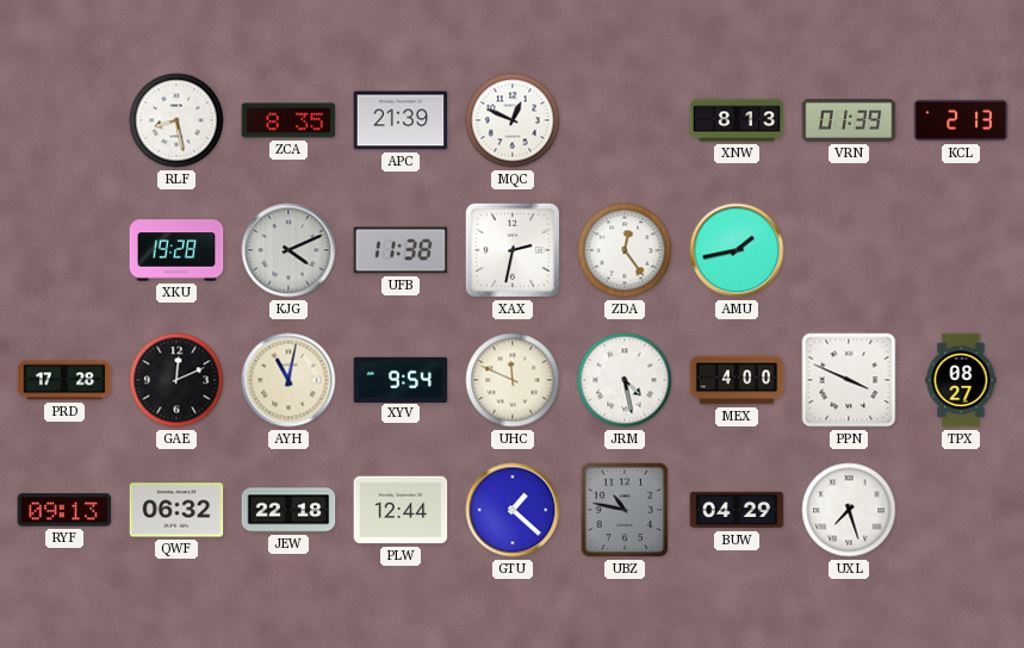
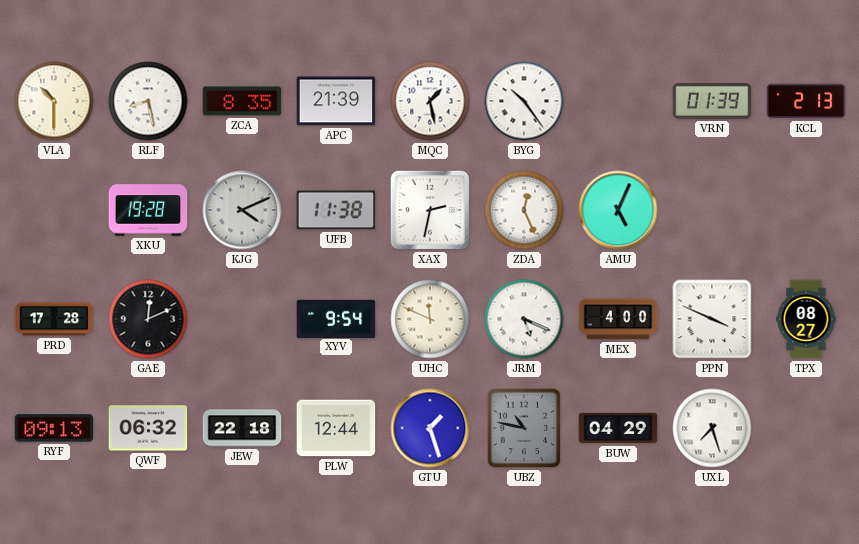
VLA: none -> 10:30 (54, 101)
MQC: 12:49 -> 1:28 (430, 101)
BYG: none -> 10:24 (524, 101)
XNW: 8:13 -> none (737, 120)
ZDA: 12:24 -> 12:26 (524, 210)
AMU: 1:43 -> 5:04 (618, 210)
AYH: 11:02 -> none (288, 380)
JRM: 4:28 -> 5:19 (524, 319)
GTU: 1:22 -> 1:27 (430, 428)
